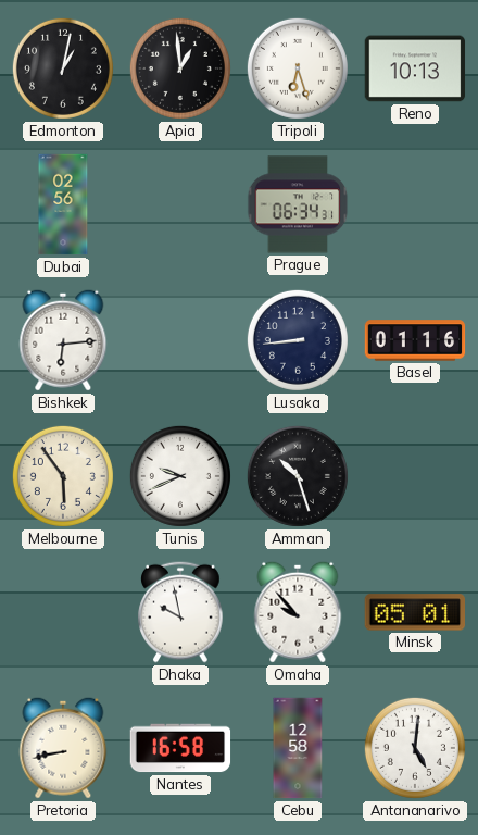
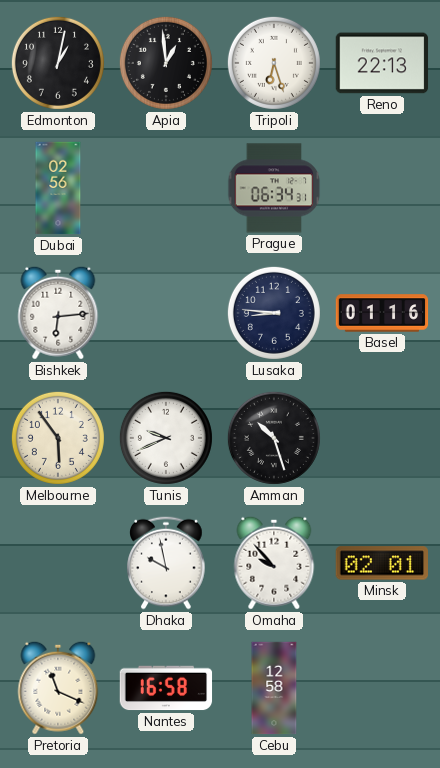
Reno: 10:13 -> 22:13 (382, 63)
Lusaka: 8:44 -> 8:46 (274, 313)
Minsk: 05:01 -> 02:01 (382, 563)
Pretoria: 8:43 -> 11:19 (58, 688)
Antananarivo: 5:01 -> none (415, 748)
